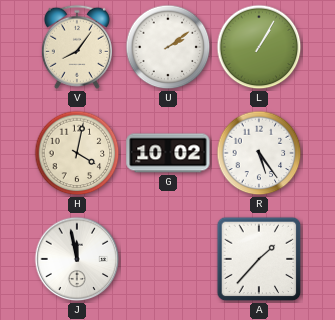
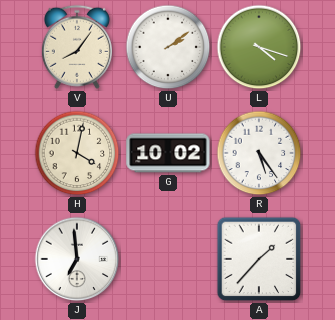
L: 1:05 -> 4:18 (259, 47)
J: 11:58 -> 6:59 (77, 259)
